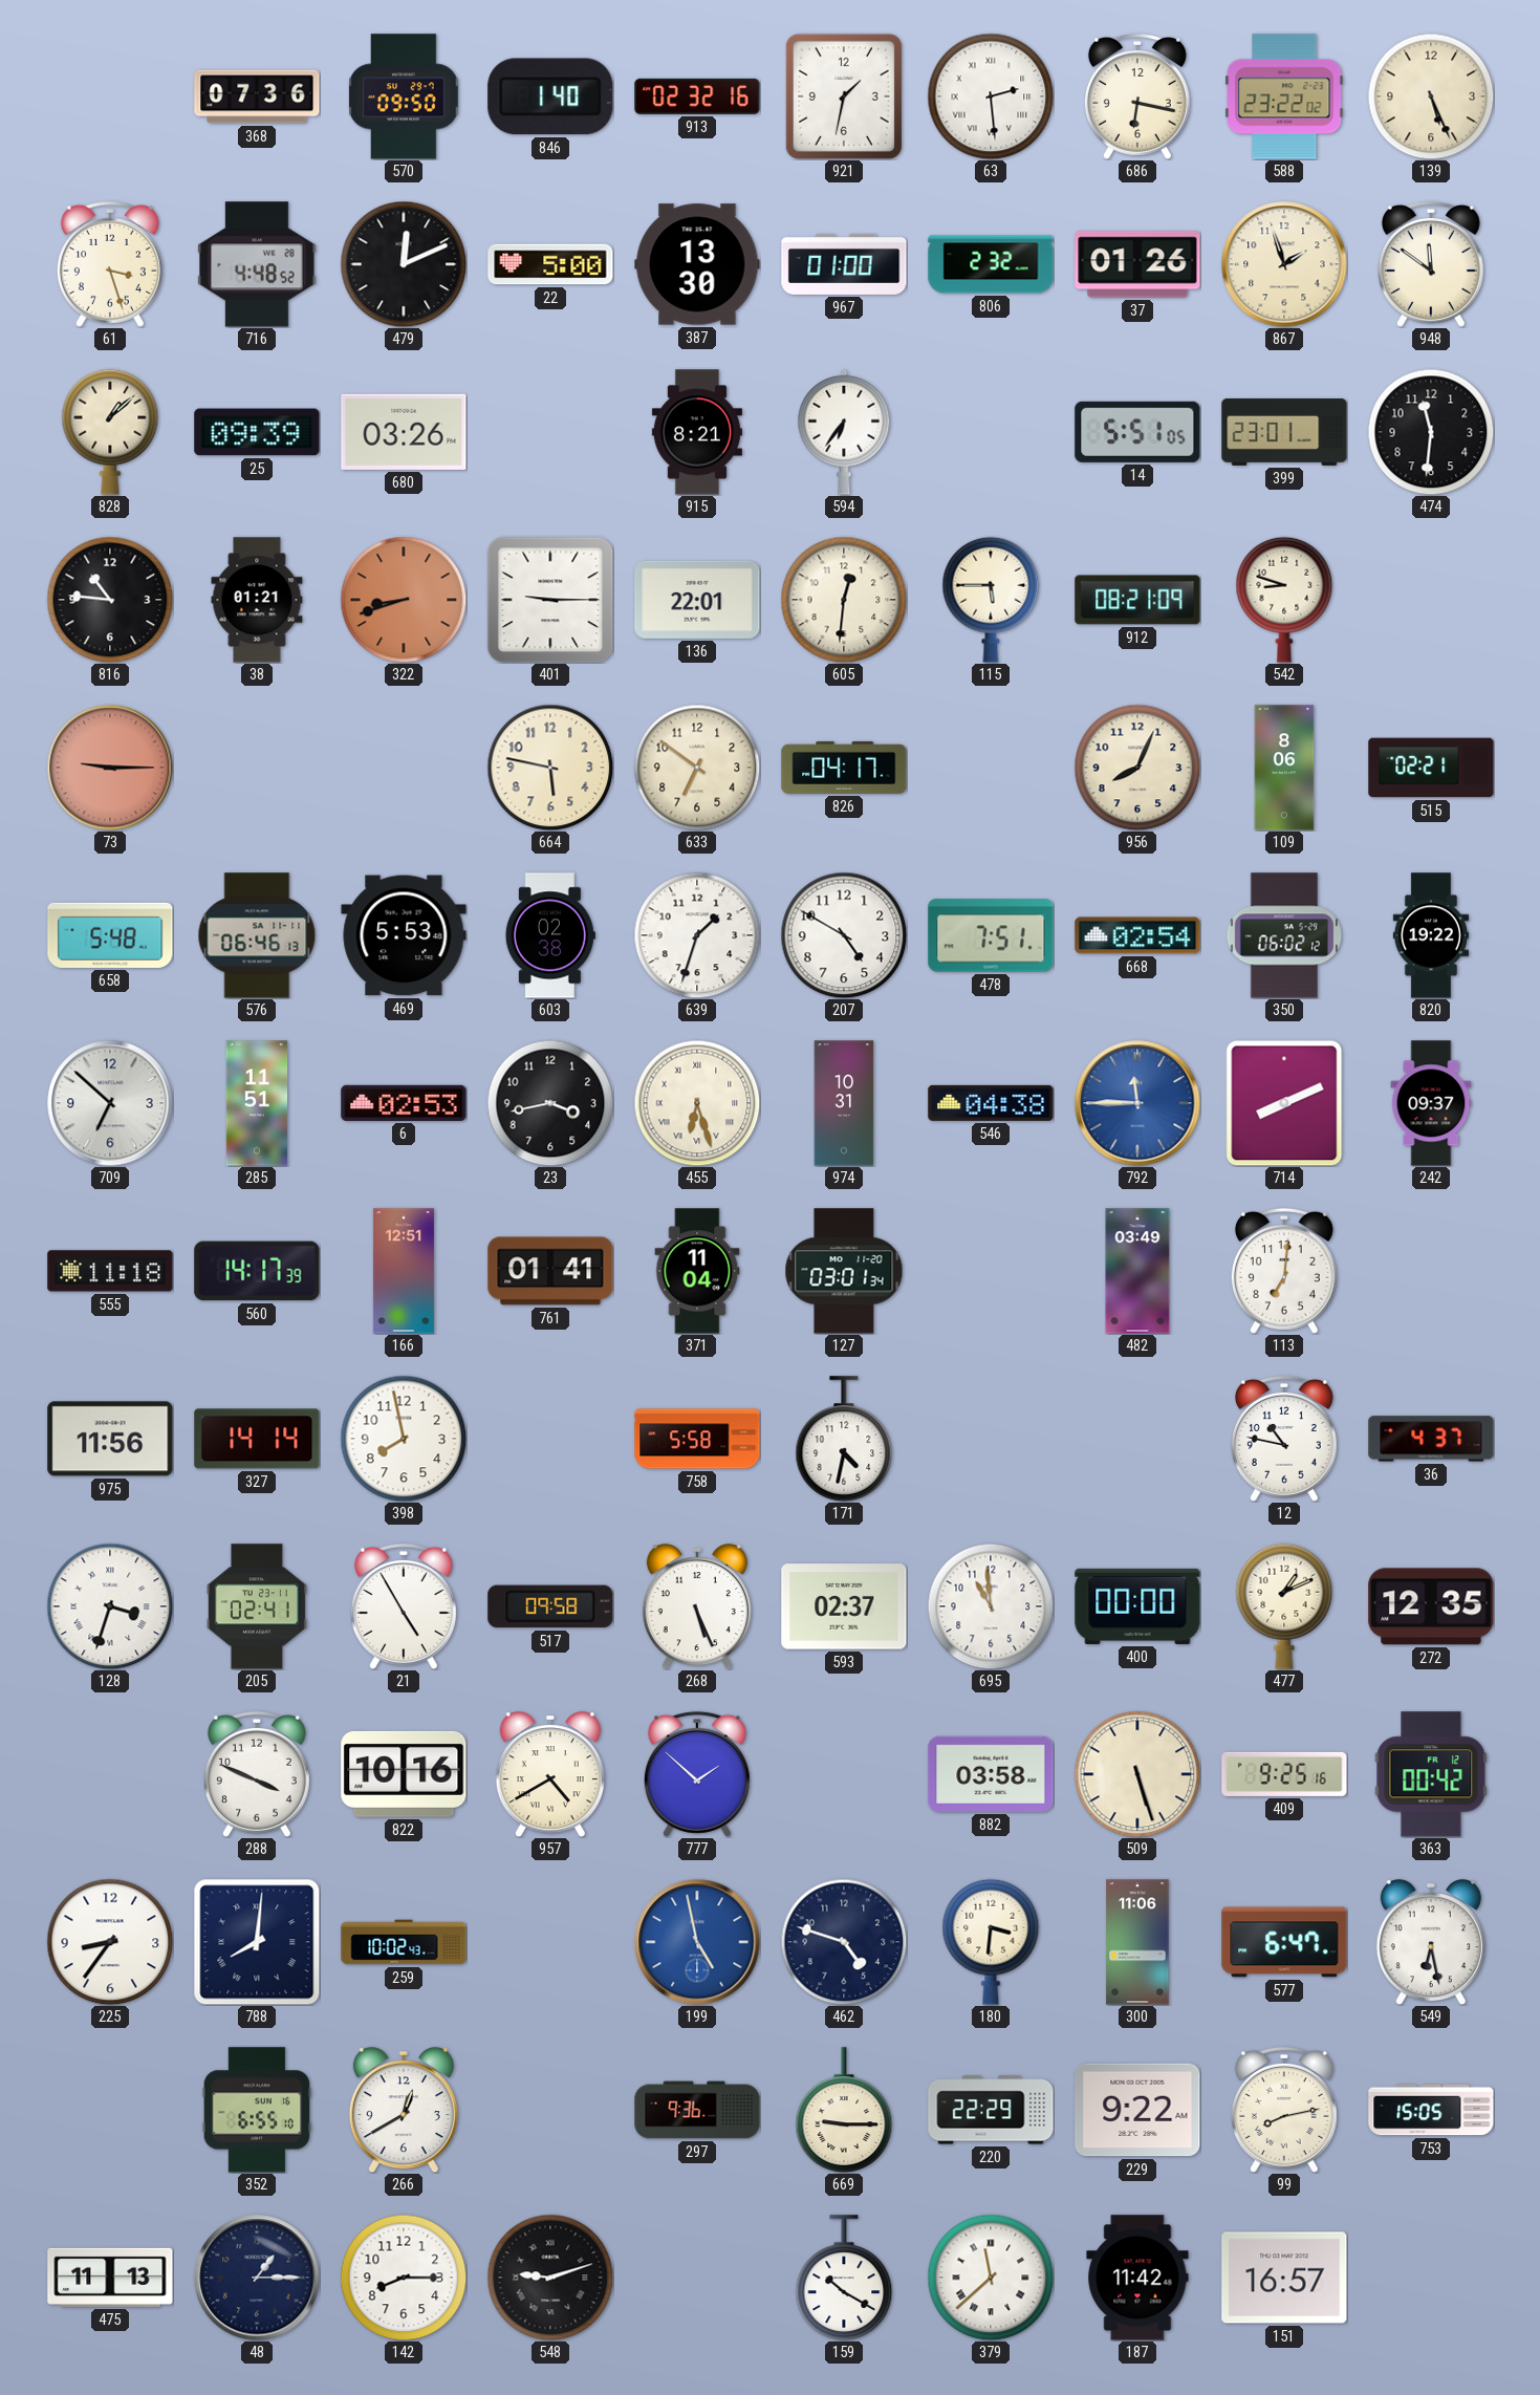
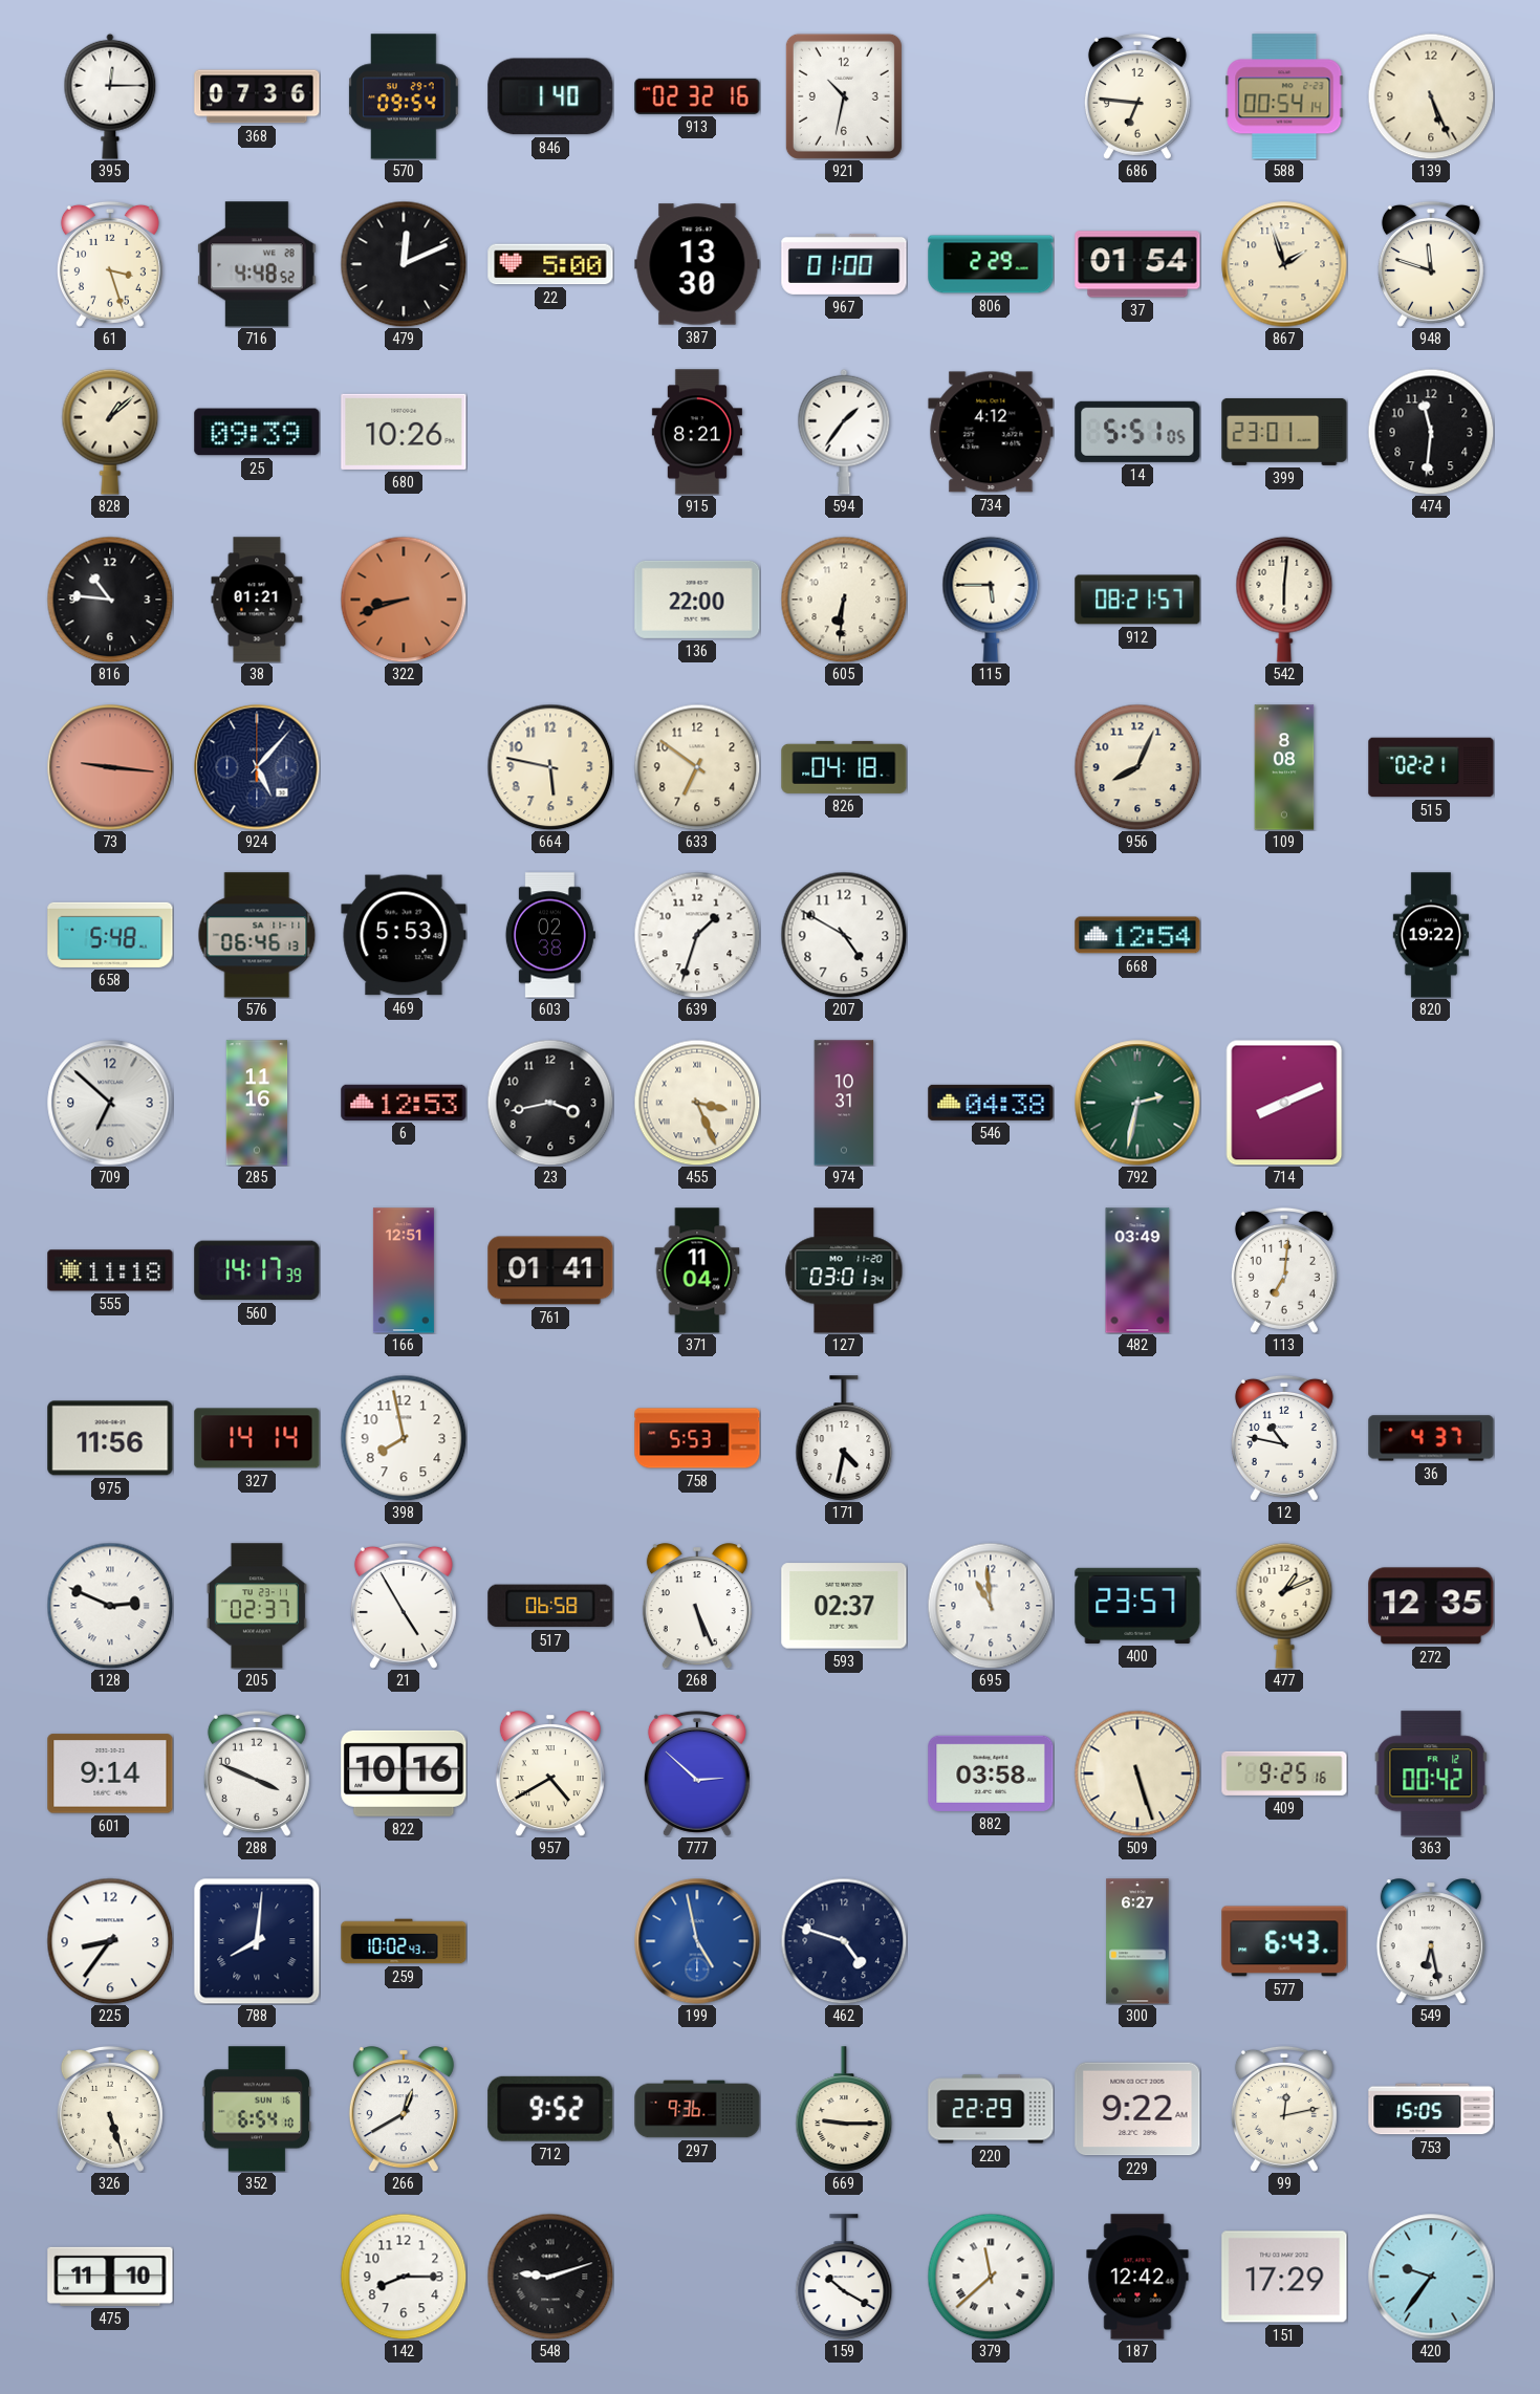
395: none -> 12:15 (110, 96)
570: 09:50 -> 09:54 (404, 96)
921: 1:32 -> 10:32 (844, 96)
63: 2:29 -> none (991, 96)
686: 6:17 -> 6:46 (1137, 96)
588: 23:22 -> 00:54 (1284, 96)
806: 2:32 -> 2:29 (991, 264)
37: 01:26 -> 01:54 (1137, 264)
948: 11:51 -> 11:48 (1431, 264)
680: 03:26 -> 10:26 (404, 432)
594: 6:36 -> 1:36 (844, 432)
734: none -> 4:12 (991, 432)
401: 9:15 -> none (550, 600)
136: 22:01 -> 22:00 (697, 600)
605: 12:31 -> 6:31 (844, 600)
912: 08:21:09 -> 08:21:57 (1137, 600)
542: 8:48 -> 6:01 (1284, 600)
73: 9:15 -> 9:16 (110, 767)
924: none -> 5:07 (257, 767)
826: 04:17 -> 04:18 (844, 767)
109: 8:06 -> 8:08 (1284, 767)
478: 7:51 -> none (991, 935)
668: 02:54 -> 12:54 (1137, 935)
350: 06:02 -> none (1284, 935)
285: 11:51 -> 11:16 (257, 1103)
6: 02:53 -> 12:53 (404, 1103)
455: 6:27 -> 3:26 (697, 1103)
792: 11:45 -> 2:32 (1137, 1103)
792 dial: blue -> green (1137, 1103)
242: 09:37 -> none (1431, 1103)
758: 5:58 -> 5:53 (697, 1438)
128: 3:33 -> 2:49 (110, 1606)
205: 02:41 -> 02:37 (257, 1606)
517: 09:58 -> 06:58 (550, 1606)
400: 00:00 -> 23:57 (1137, 1606)
601: none -> 9:14 (110, 1773)
777: 1:52 -> 2:52 (697, 1773)
180: 3:31 -> none (991, 1942)
300: 11:06 -> 6:27 (1137, 1941)
577: 6:47 -> 6:43 (1284, 1941)
326: none -> 5:27 (110, 2109)
352: 6:55 -> 6:54 (257, 2109)
712: none -> 9:52 (550, 2109)
99: 8:13 -> 12:13 (1284, 2109)
475: 11:13 -> 11:10 (110, 2277)
48: 1:15 -> none (257, 2278)
187: 11:42 -> 12:42 (1137, 2277)
151: 16:57 -> 17:29 (1284, 2277)
420: none -> 9:36 (1431, 2277)
